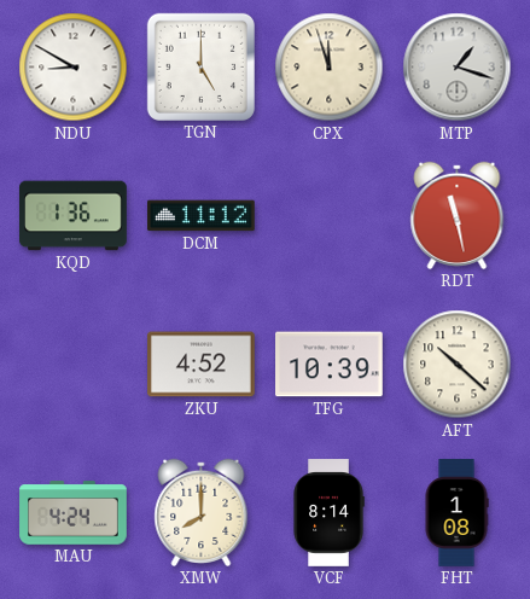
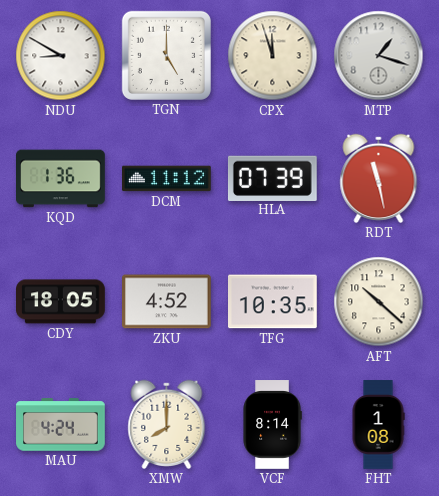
HLA: none -> 07:39 (272, 178)
CDY: none -> 18:05 (61, 302)
TFG: 10:39 -> 10:35 (273, 302)
